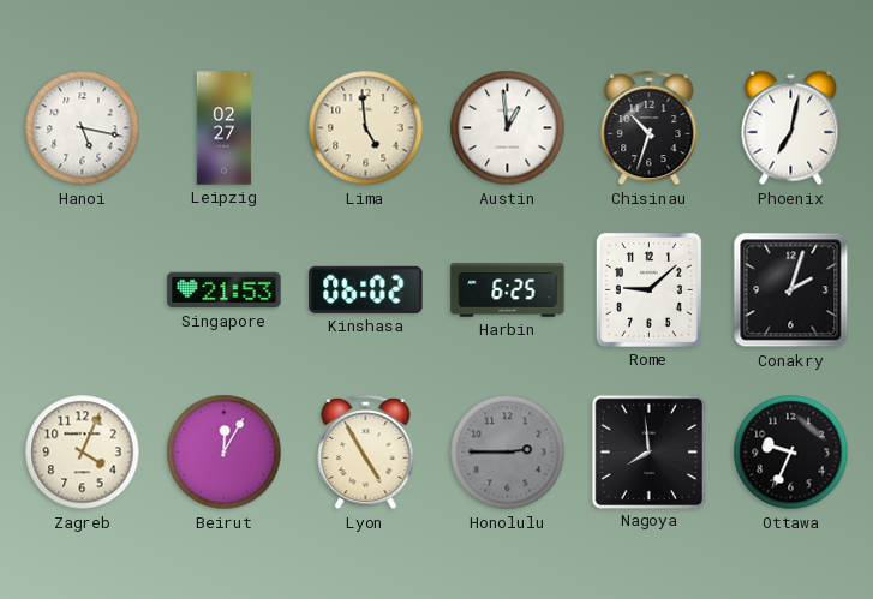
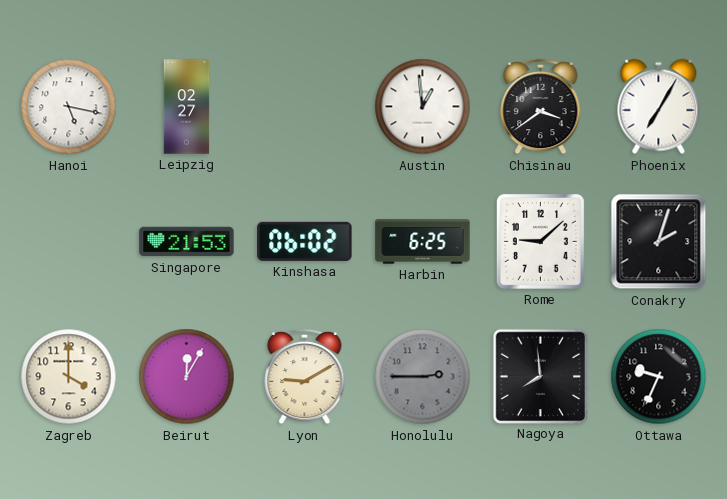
Lima: 4:59 -> none (366, 128)
Chisinau: 10:33 -> 3:39 (541, 107)
Phoenix: 7:02 -> 7:05 (659, 107)
Zagreb: 4:04 -> 4:00 (69, 377)
Lyon: 4:55 -> 9:10 (305, 377)
